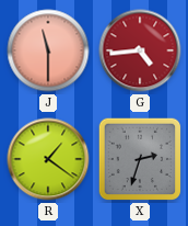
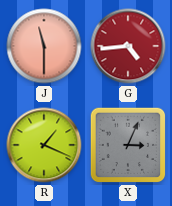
R: 1:21 -> 1:19 (44, 145)
X: 2:33 -> 3:04 (128, 145)
